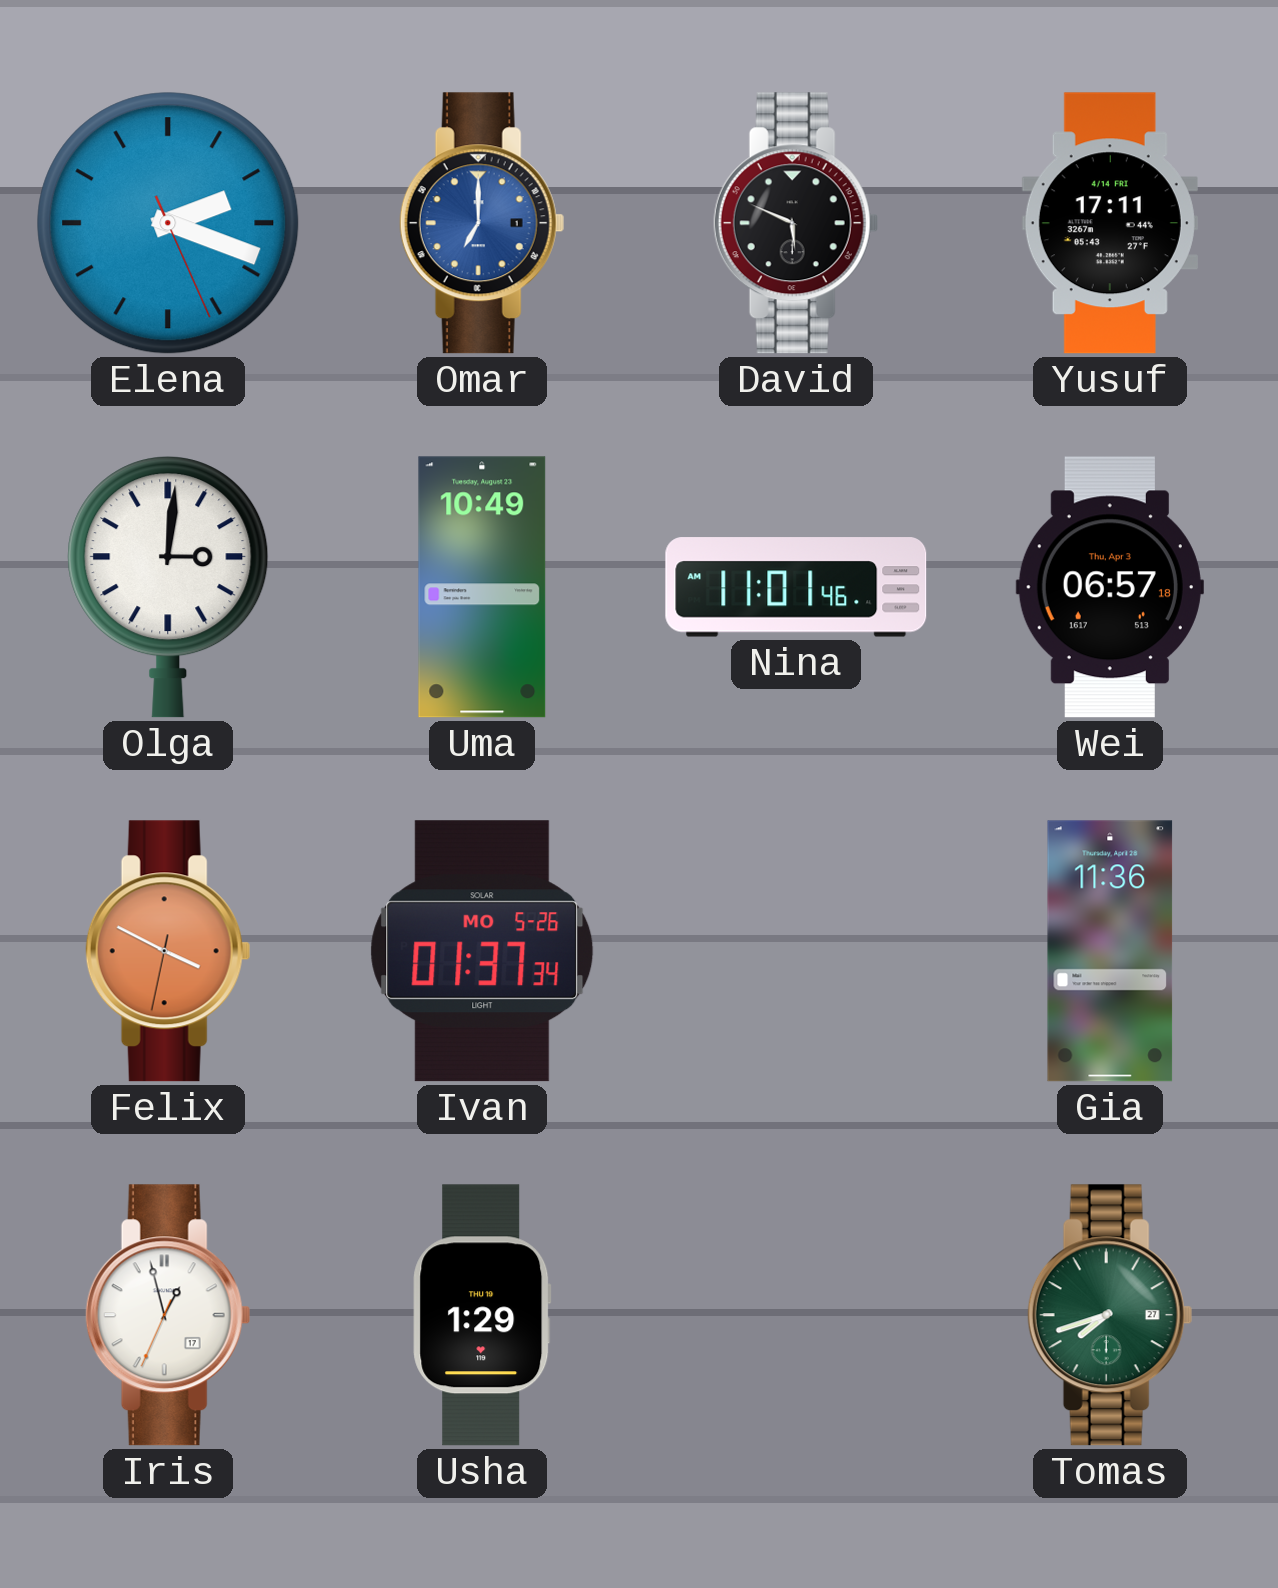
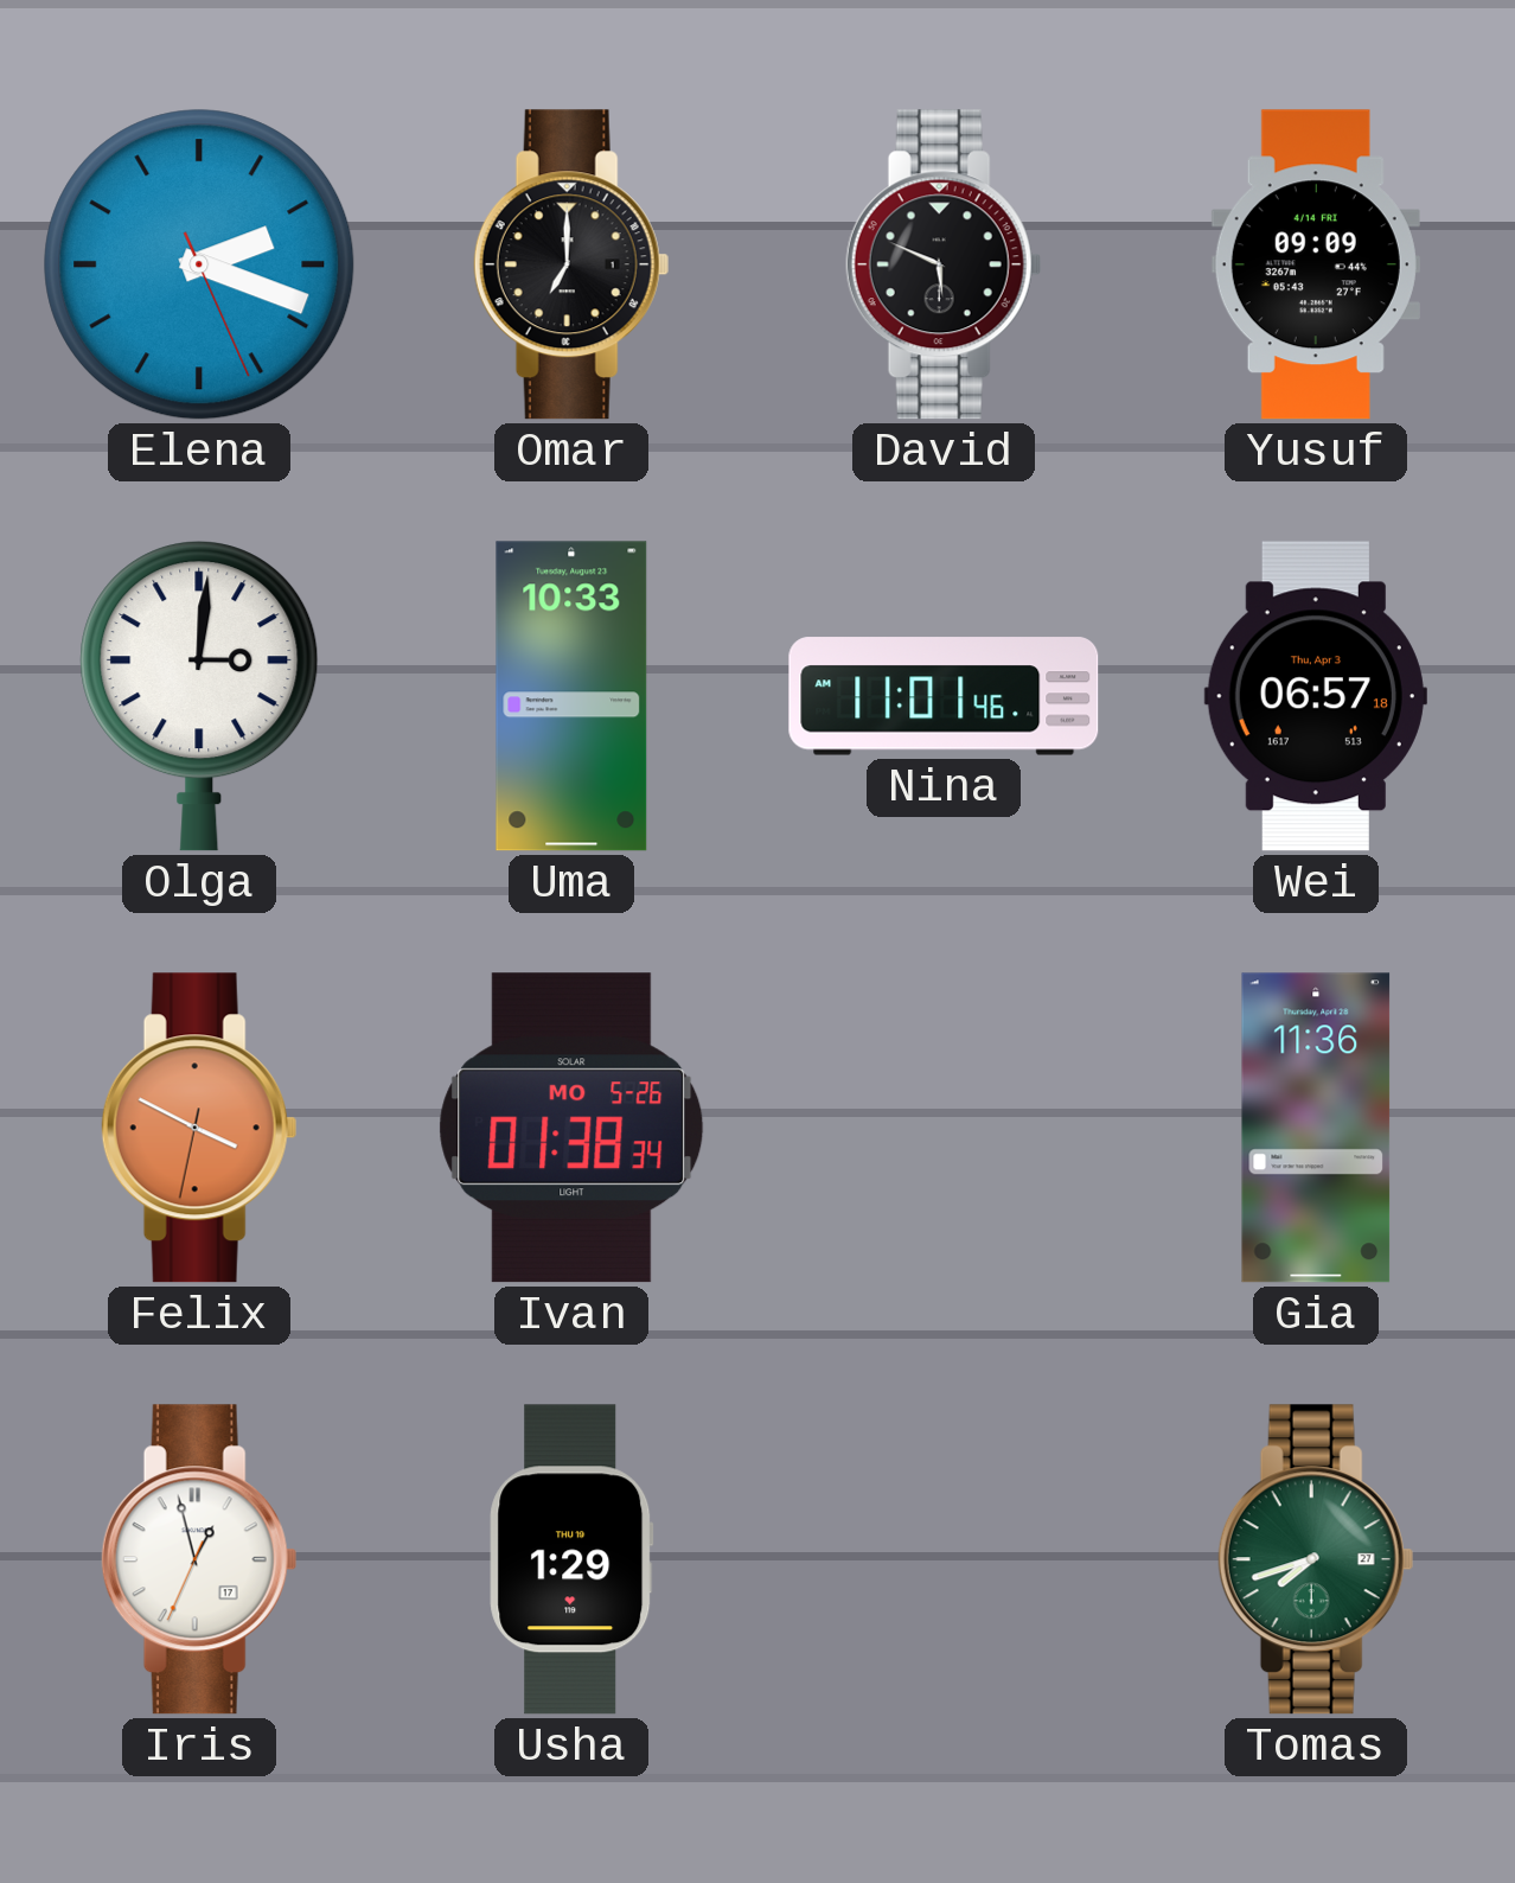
Omar dial: blue -> black (571, 264)
Yusuf: 17:11 -> 09:09 (1316, 264)
Uma: 10:49 -> 10:33 (571, 696)
Ivan: 01:37 -> 01:38 (571, 1128)
